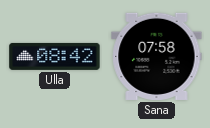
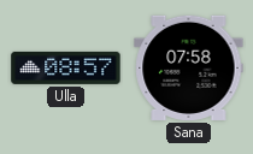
Ulla: 08:42 -> 08:57 (66, 67)
